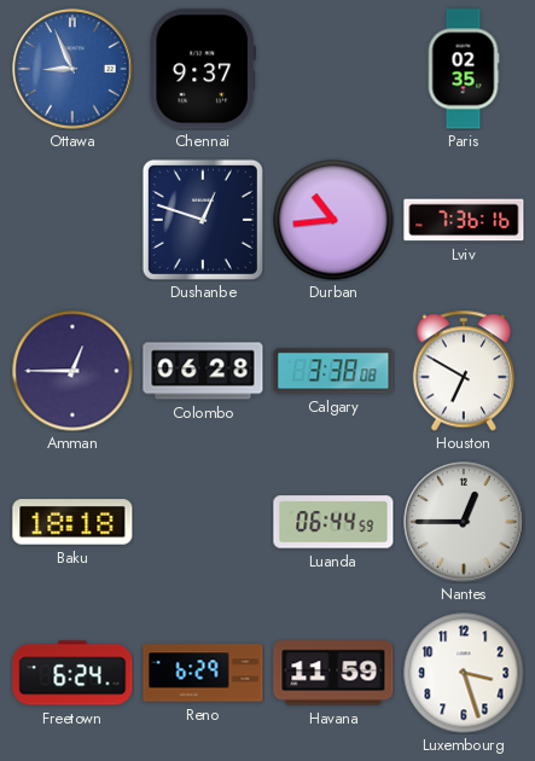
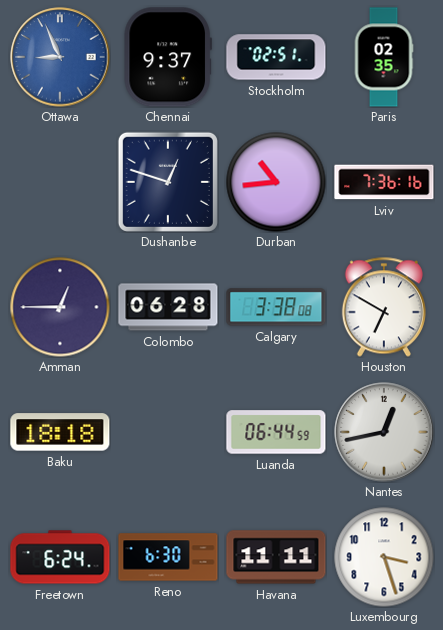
Stockholm: none -> 02:51 (276, 57)
Nantes: 12:45 -> 12:43 (384, 432)
Reno: 6:29 -> 6:30 (168, 557)
Havana: 11:59 -> 11:11 (276, 557)
